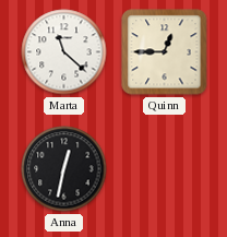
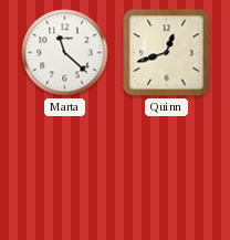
Quinn: 12:45 -> 12:42 (167, 53)
Anna: 12:32 -> none (64, 169)
